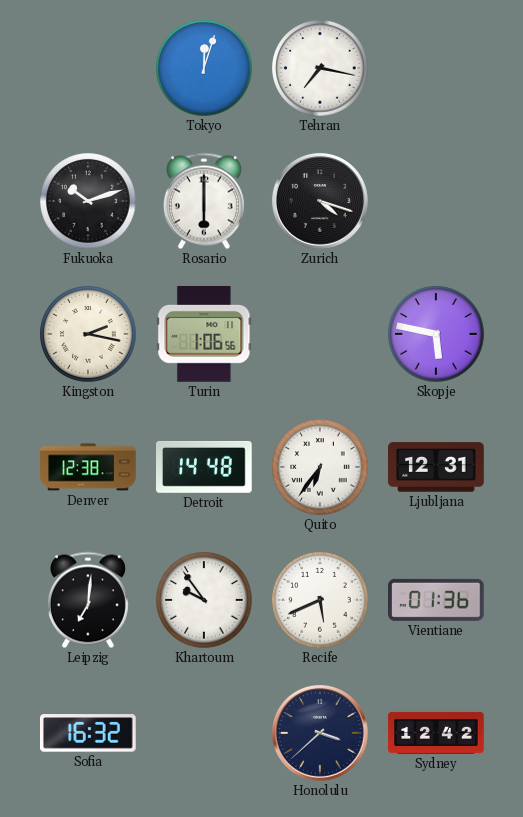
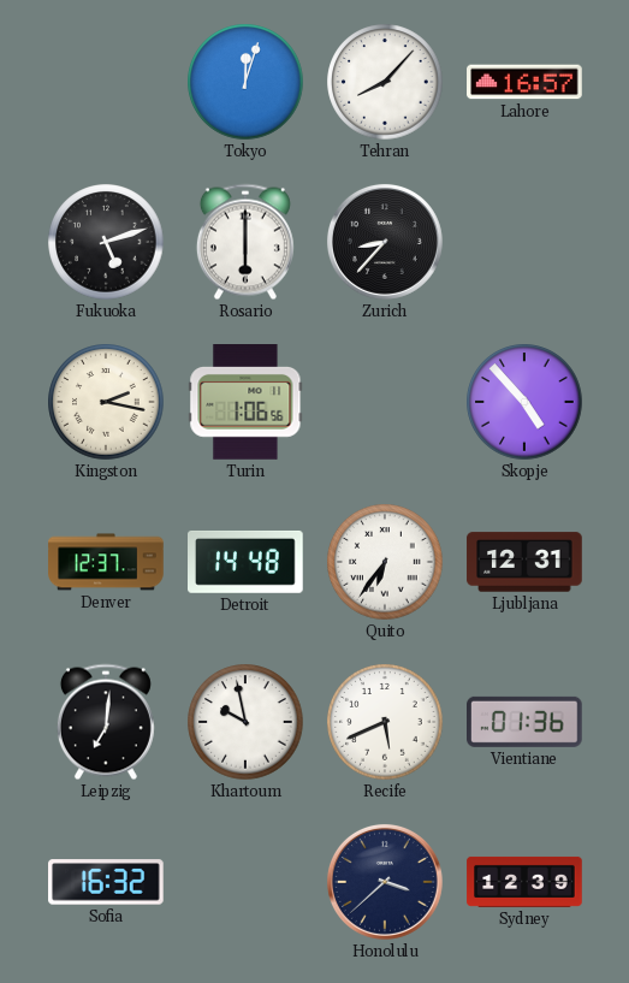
Tehran: 7:17 -> 8:07 (385, 82)
Lahore: none -> 16:57 (524, 82)
Fukuoka: 10:12 -> 5:12 (106, 242)
Zurich: 4:18 -> 8:37 (385, 242)
Skopje: 5:47 -> 4:53 (524, 402)
Denver: 12:38 -> 12:37 (106, 562)
Khartoum: 9:54 -> 9:58 (245, 722)
Sydney: 12:42 -> 12:39 (524, 882)
